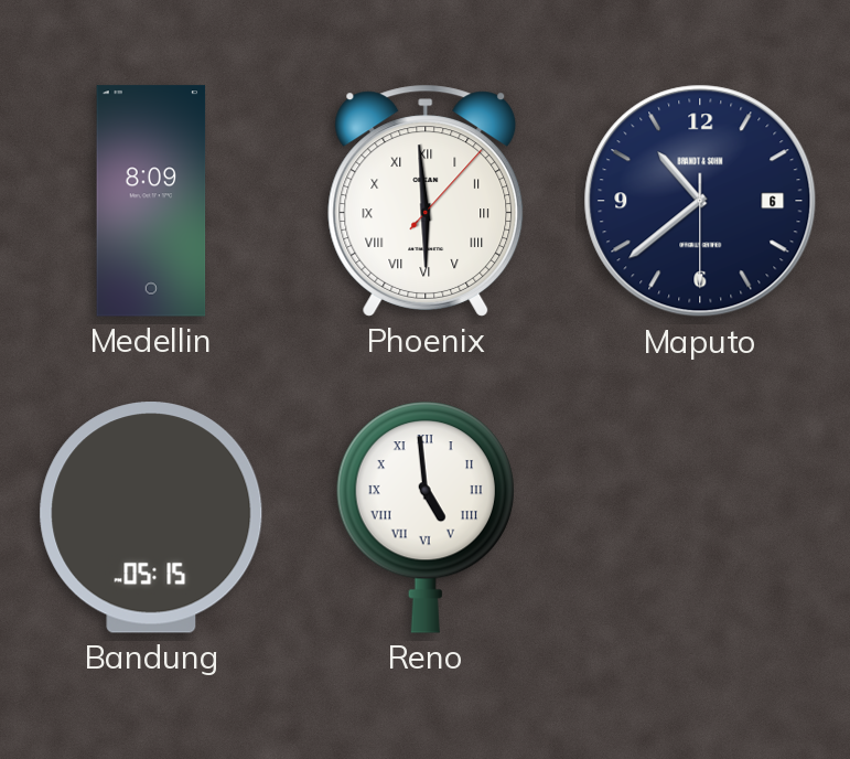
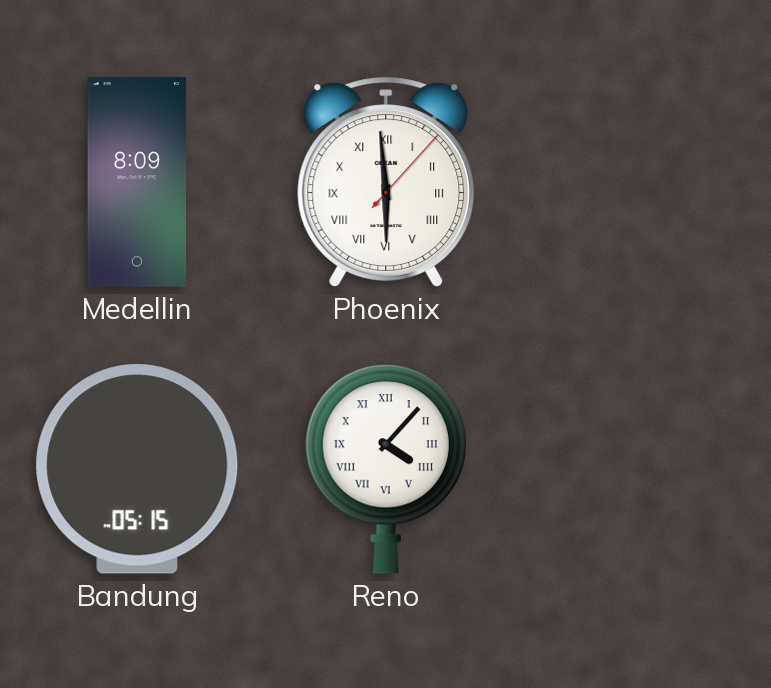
Maputo: 10:38 -> none (700, 201)
Reno: 4:59 -> 4:07 (386, 469)
